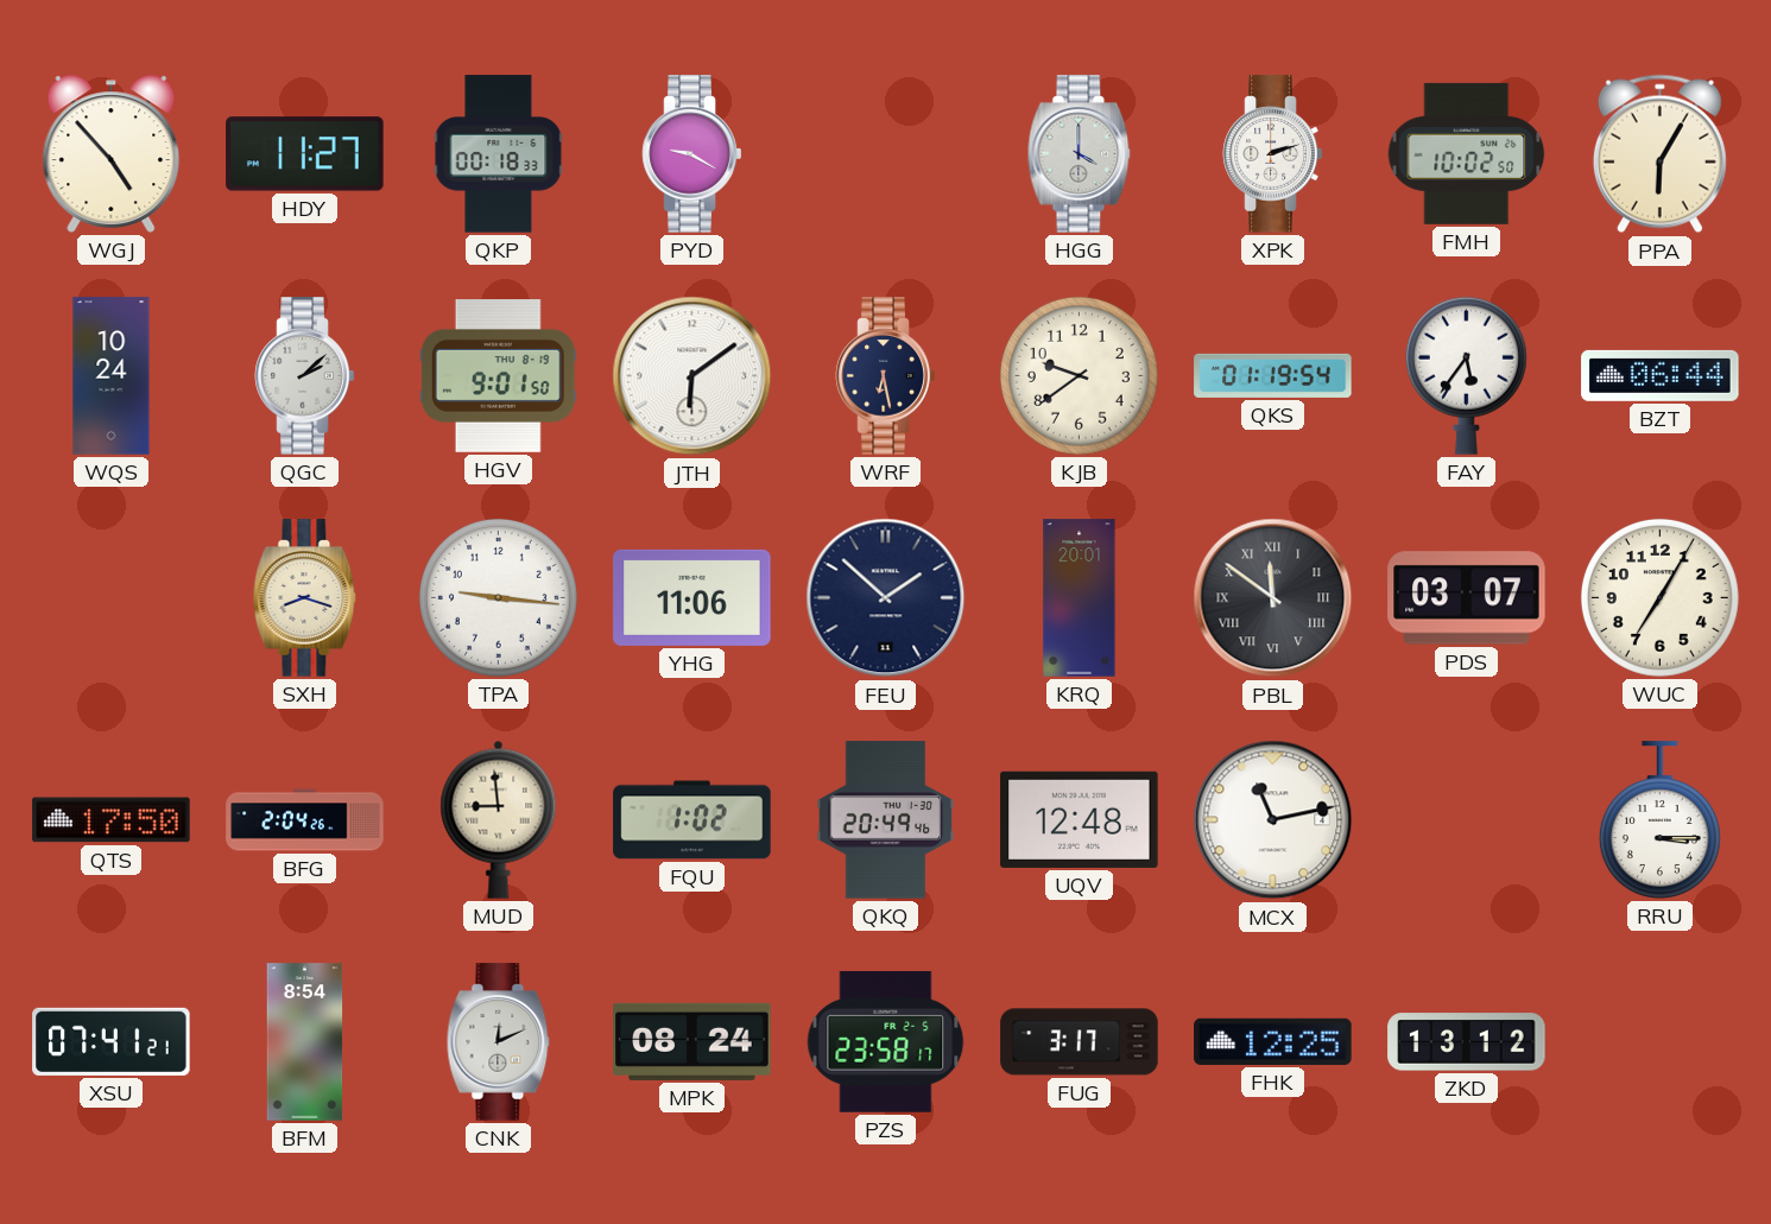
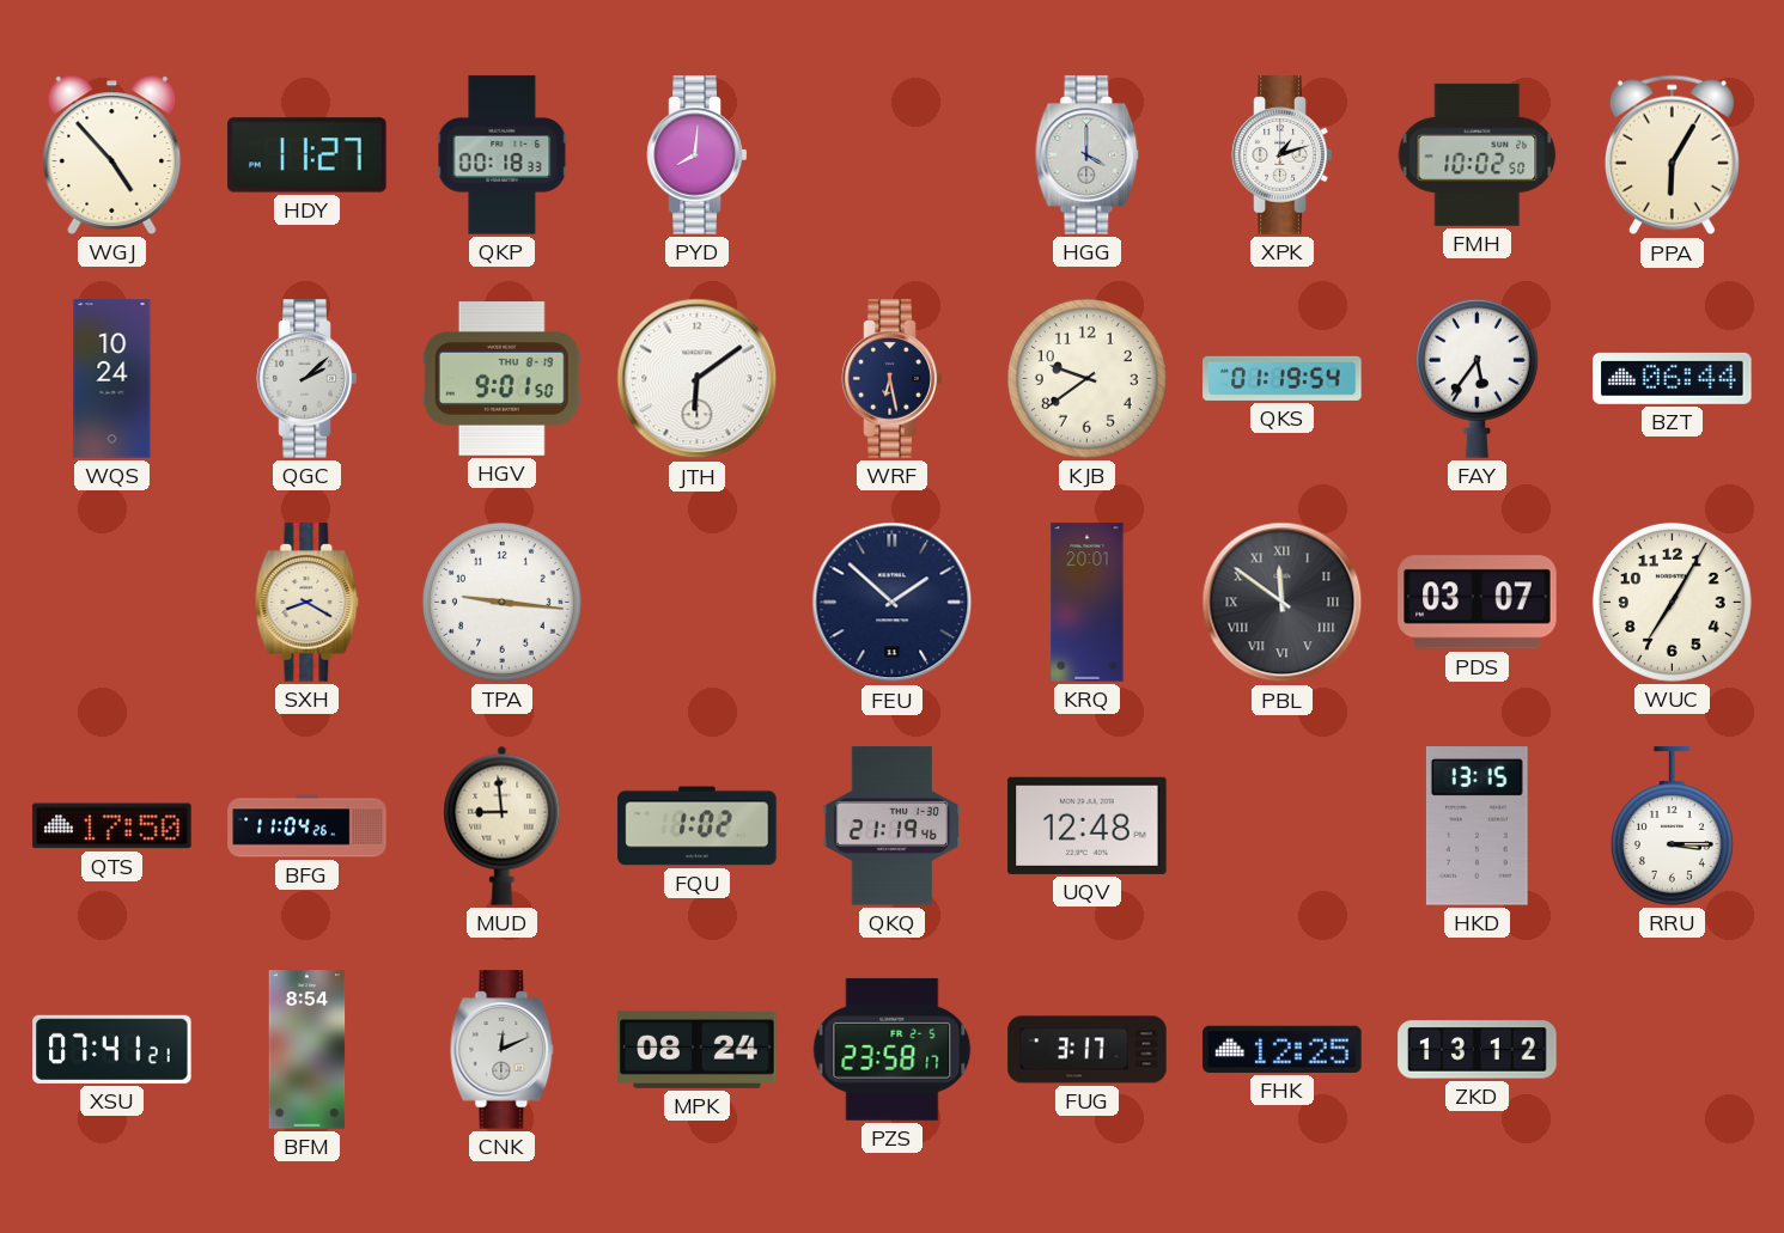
PYD: 9:20 -> 8:01 (698, 155)
XPK: 2:12 -> 1:12 (1283, 155)
SXH: 8:18 -> 8:20 (308, 603)
YHG: 11:06 -> none (692, 597)
BFG: 2:04 -> 11:04 (308, 826)
QKQ: 20:49 -> 21:19 (893, 826)
MCX: 11:13 -> none (1273, 820)
HKD: none -> 13:15 (1476, 826)
